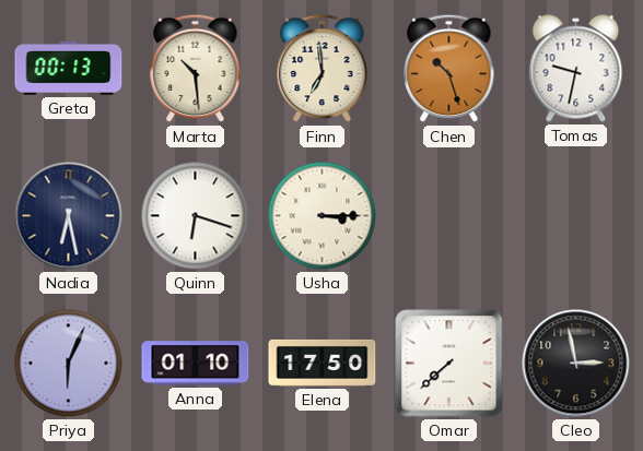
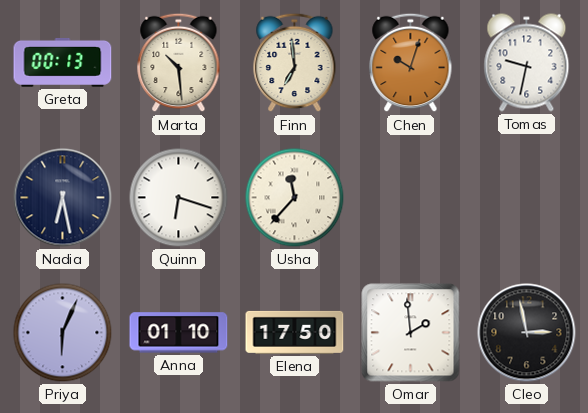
Chen: 10:27 -> 10:03 (411, 63)
Usha: 3:15 -> 11:37 (295, 198)
Omar: 7:38 -> 1:59 (411, 333)
